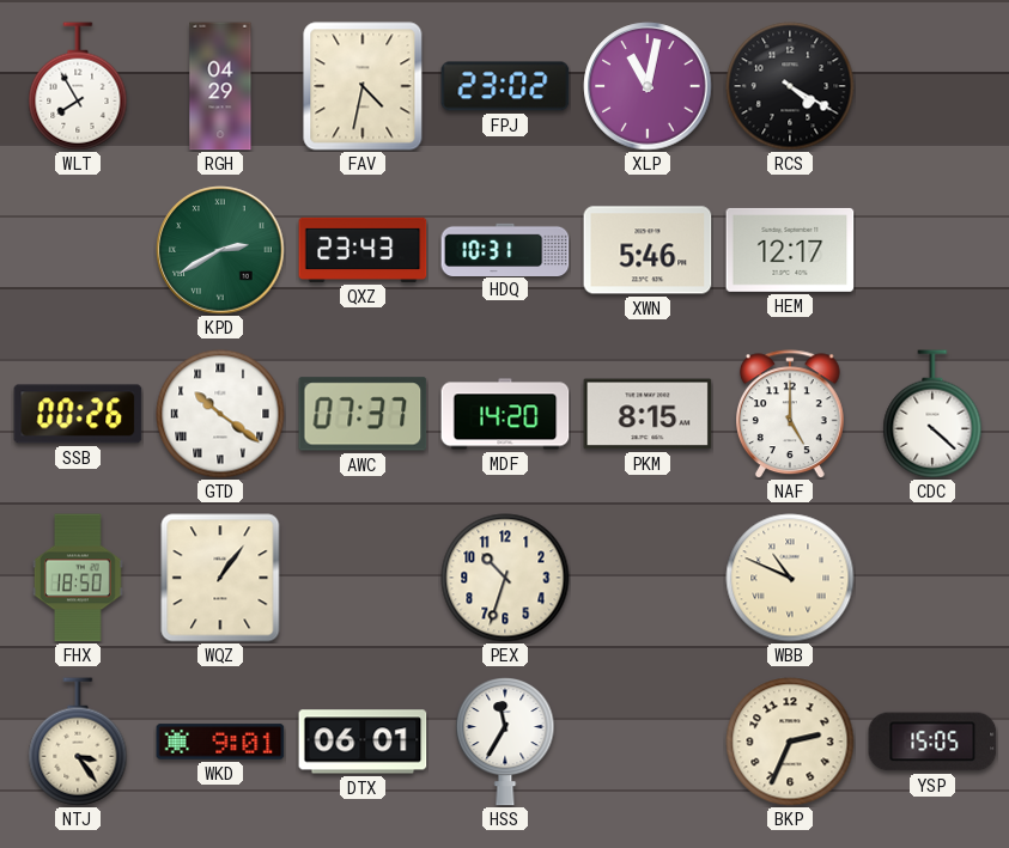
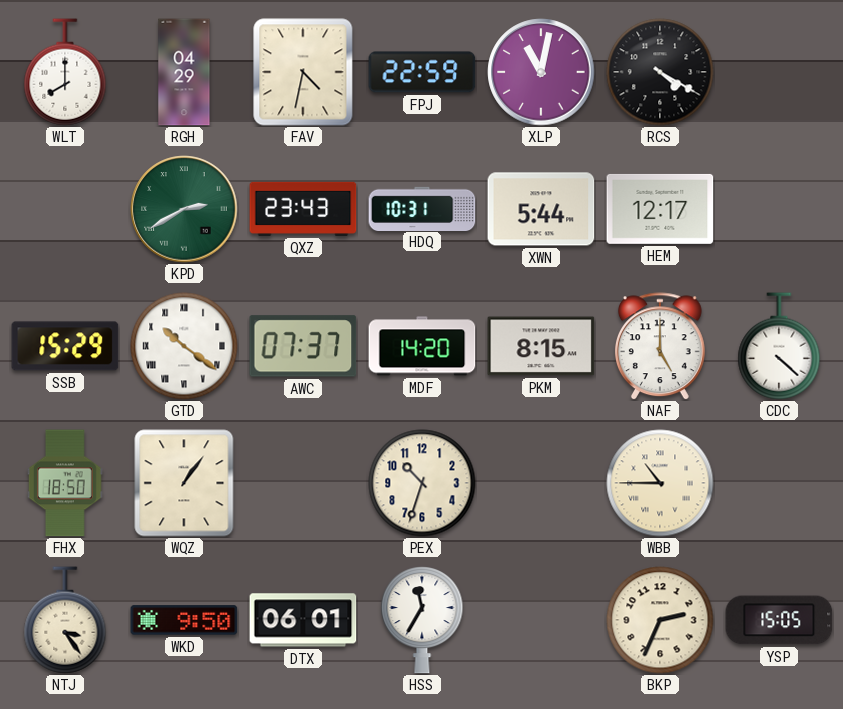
WLT: 7:55 -> 8:00 (65, 72)
FPJ: 23:02 -> 22:59 (422, 72)
XWN: 5:46 -> 5:44 (541, 209)
SSB: 00:26 -> 15:29 (65, 346)
WBB: 10:49 -> 10:45 (660, 483)
WKD: 9:01 -> 9:50 (184, 620)
